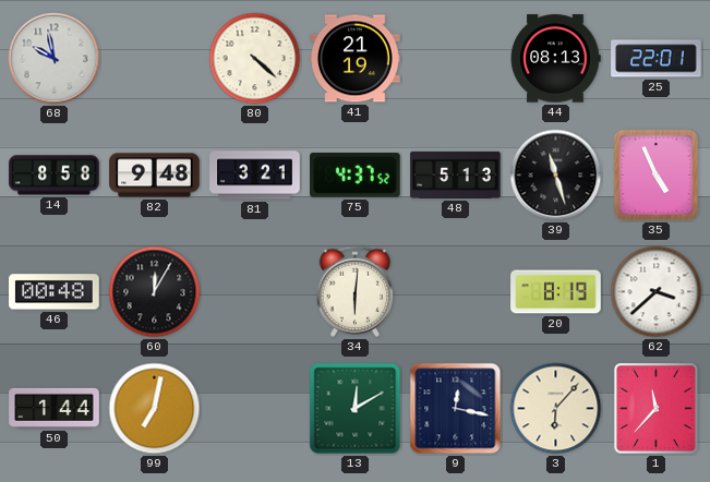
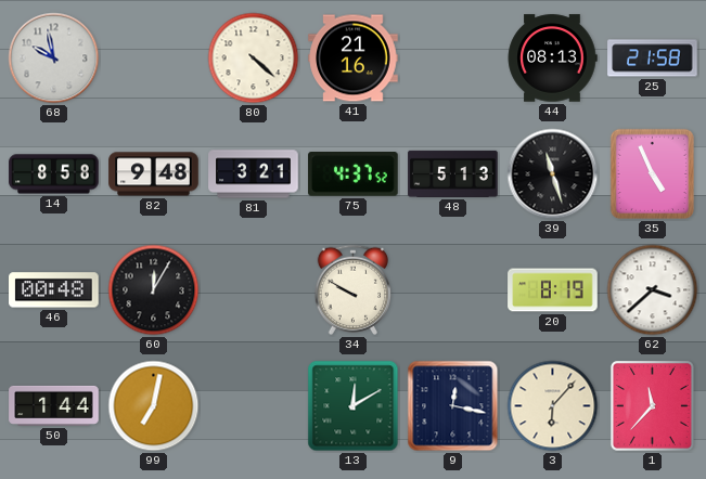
41: 21:19 -> 21:16 (354, 59)
25: 22:01 -> 21:58 (653, 59)
34: 6:01 -> 9:50 (352, 289)
